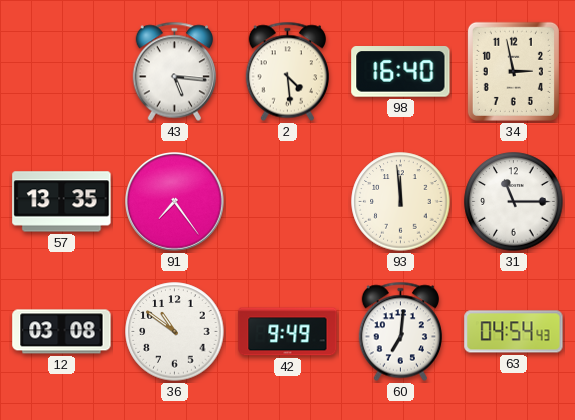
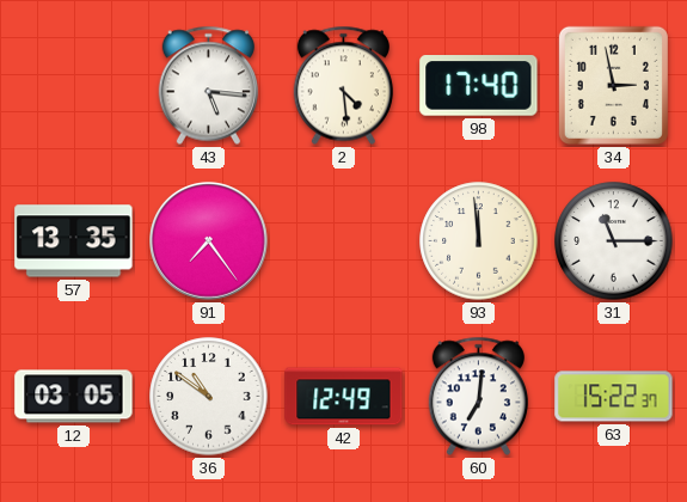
98: 16:40 -> 17:40 (479, 86)
12: 03:08 -> 03:05 (74, 397)
42: 9:49 -> 12:49 (344, 397)
63: 04:54 -> 15:22 (614, 397)
